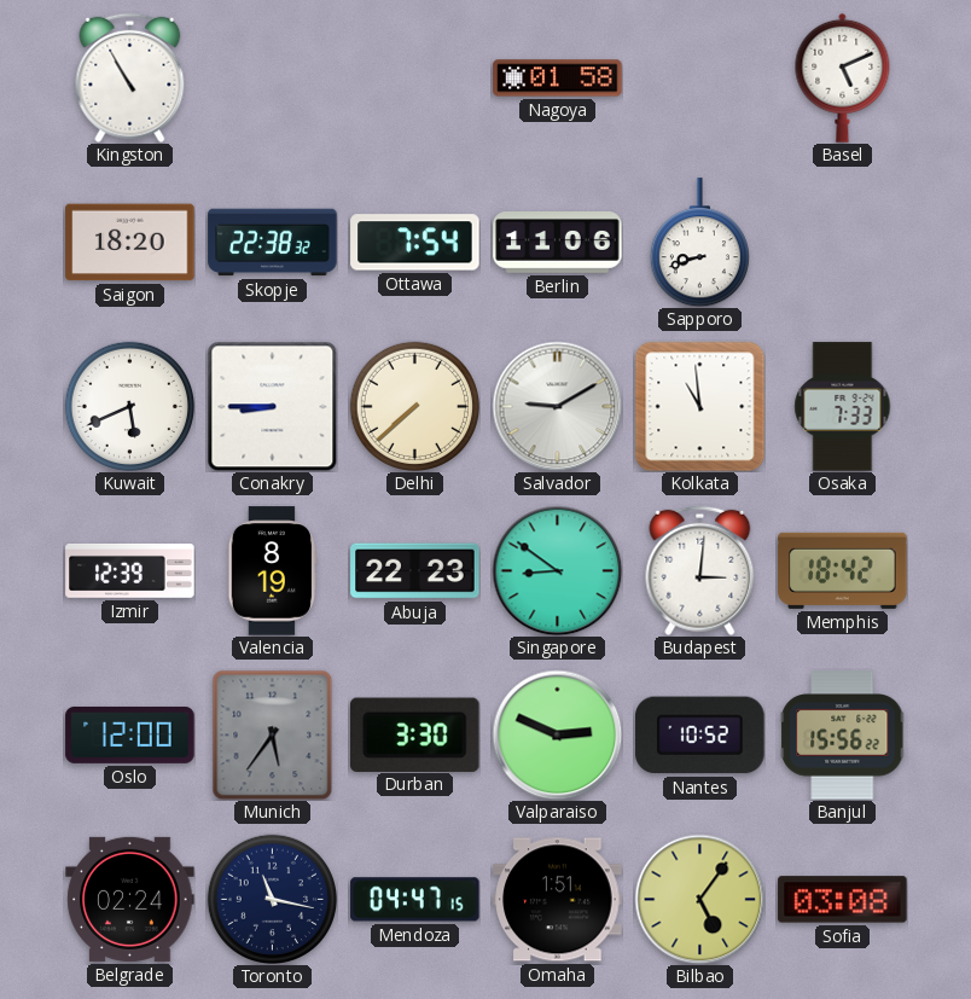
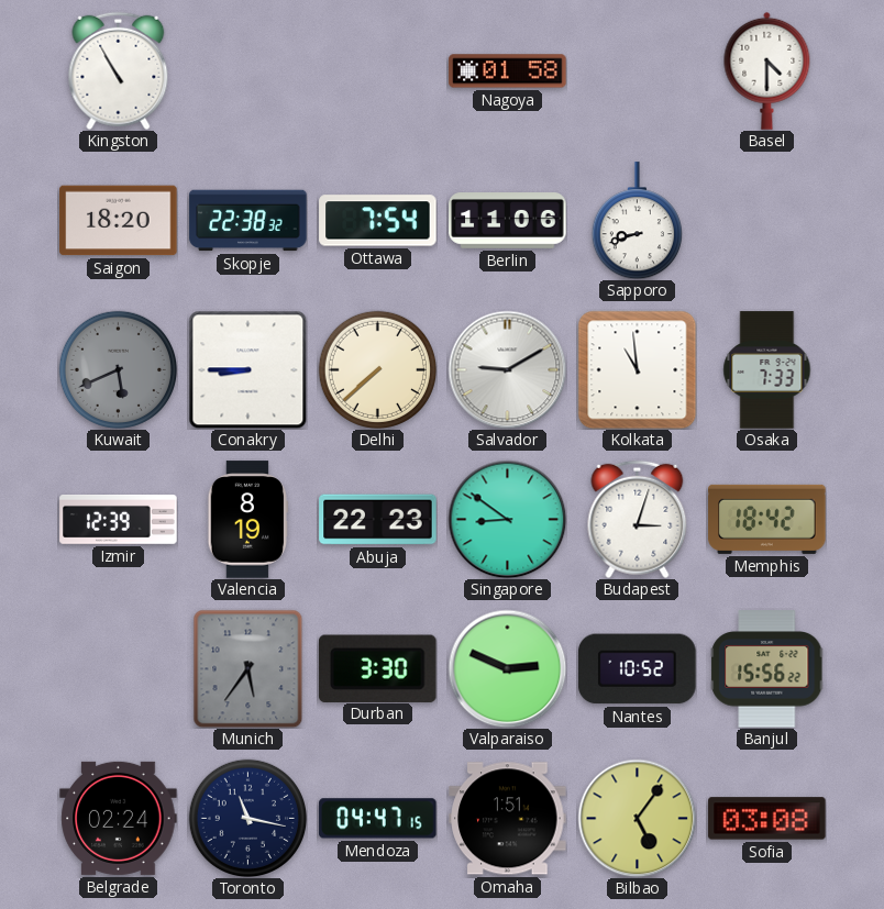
Basel: 5:11 -> 4:30 (767, 70)
Kuwait dial: white -> grey (118, 369)
Budapest: 3:01 -> 3:03 (638, 519)
Oslo: 12:00 -> none (130, 734)
